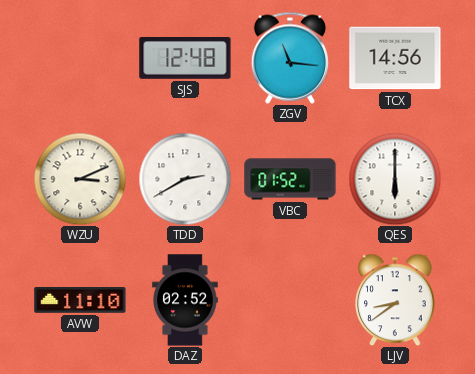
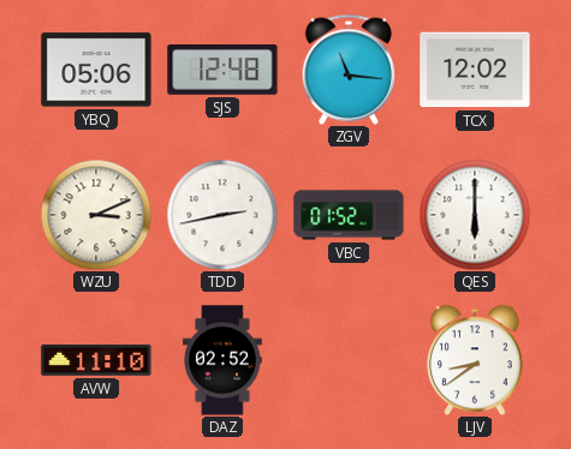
YBQ: none -> 05:06 (96, 70)
TCX: 14:56 -> 12:02 (475, 70)
TDD: 2:40 -> 2:43 (222, 215)
